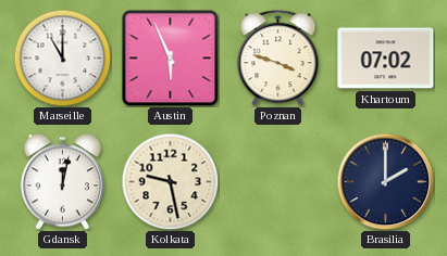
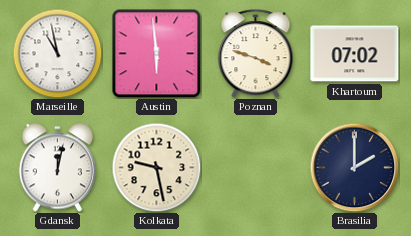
Marseille: 11:00 -> 10:58 (57, 53)
Austin: 5:56 -> 5:59 (156, 53)
